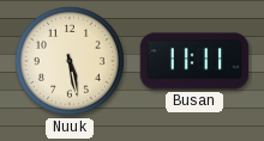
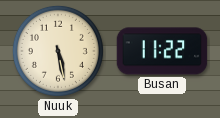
Busan: 11:11 -> 11:22 (162, 51)
